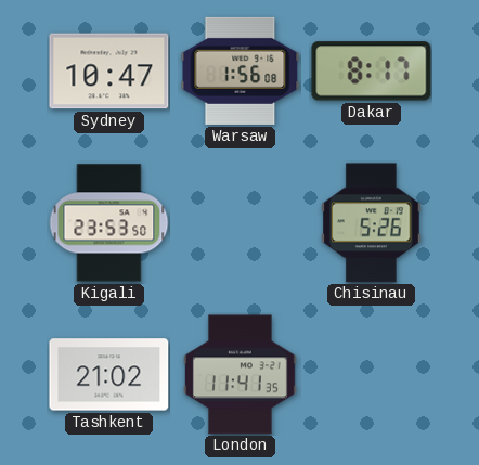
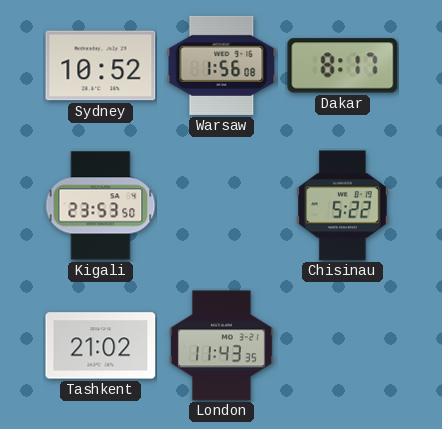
Sydney: 10:47 -> 10:52 (101, 66)
Chisinau: 5:26 -> 5:22 (343, 206)
London: 11:41 -> 11:43 (222, 346)
